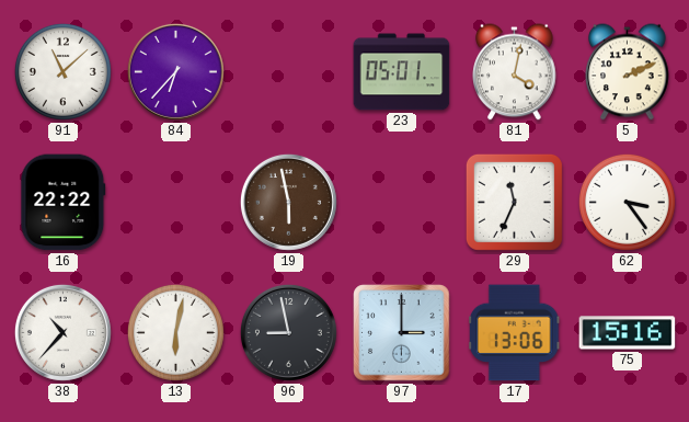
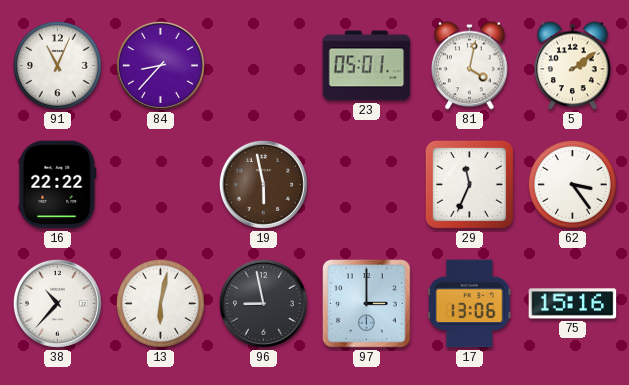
91: 11:08 -> 11:04 (57, 65)
84: 6:37 -> 8:37 (160, 65)
5: 2:11 -> 2:09 (573, 66)
